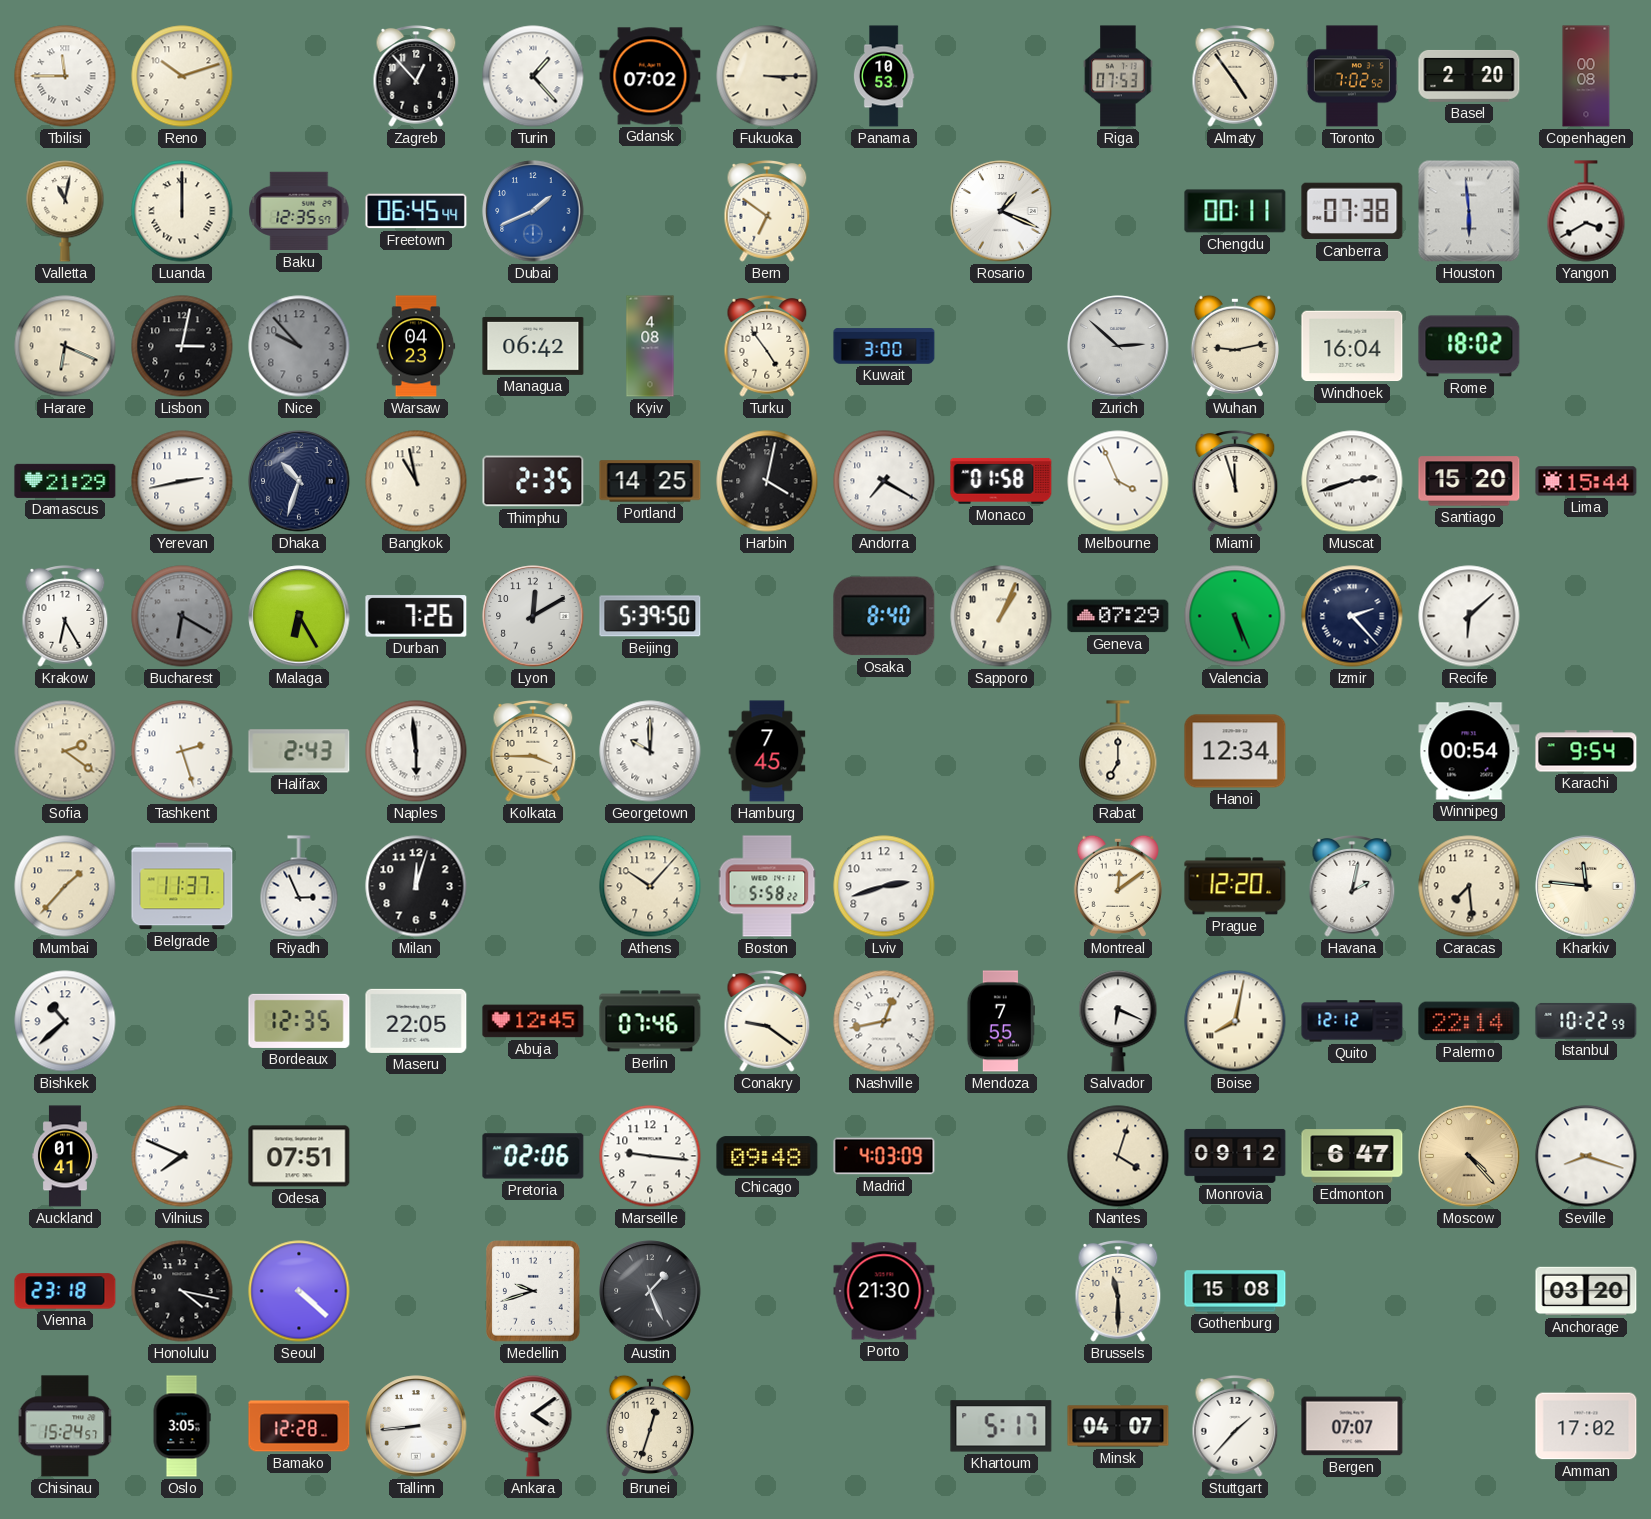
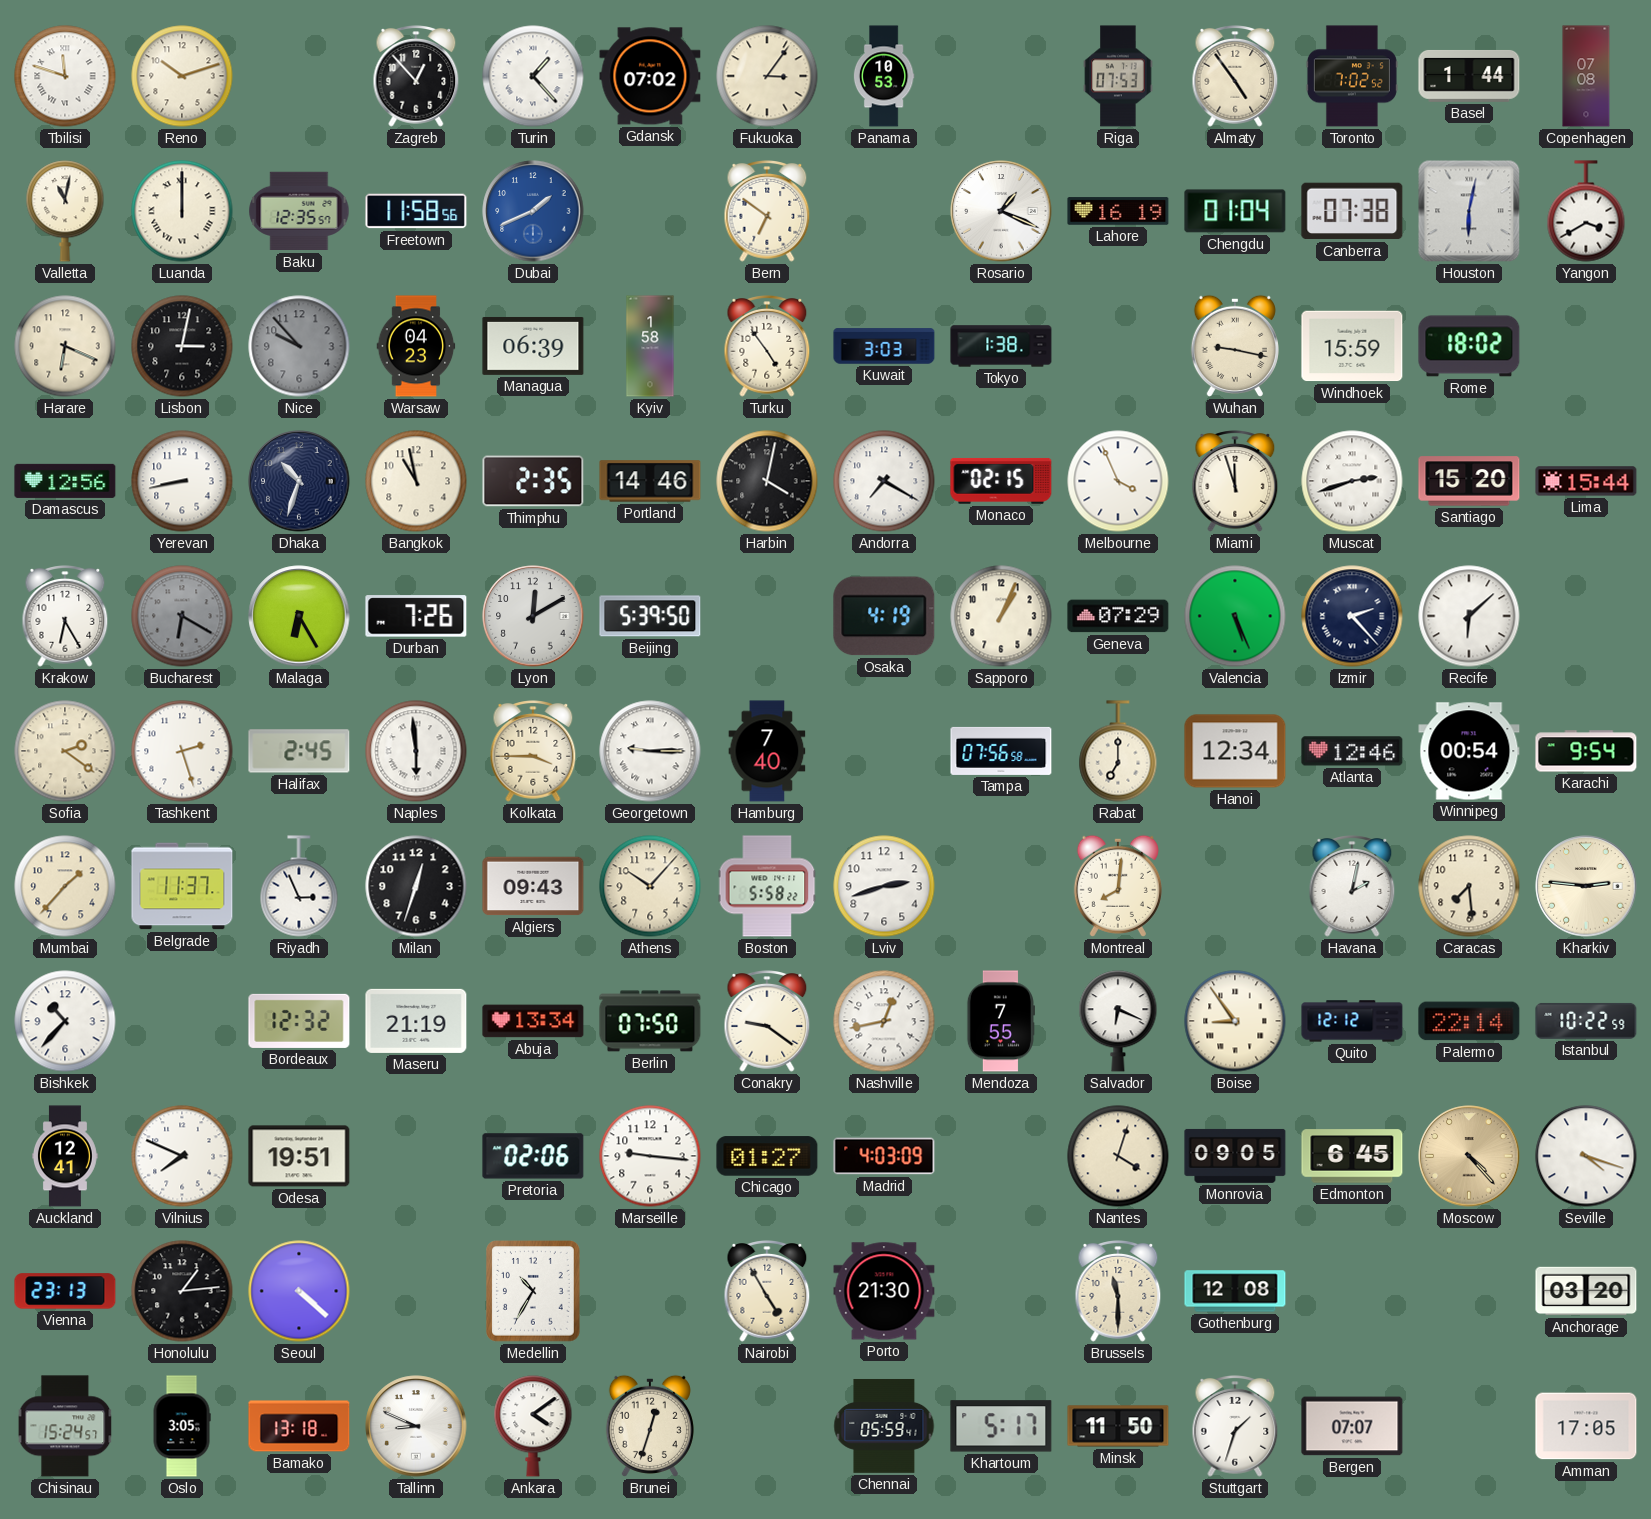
Tbilisi: 11:45 -> 11:48 (65, 76)
Fukuoka: 3:15 -> 3:06 (767, 76)
Basel: 2:20 -> 1:44 (1469, 76)
Copenhagen: 00:08 -> 07:08 (1586, 76)
Freetown: 06:45 -> 11:58 (416, 211)
Lahore: none -> 16:19 (1118, 211)
Chengdu: 00:11 -> 01:04 (1235, 211)
Houston: 5:59 -> 6:02 (1469, 211)
Managua: 06:42 -> 06:39 (533, 346)
Kyiv: 4:08 -> 1:58 (650, 346)
Kuwait: 3:00 -> 3:03 (884, 346)
Tokyo: none -> 1:38 (1001, 346)
Zurich: 2:52 -> none (1118, 346)
Wuhan: 9:13 -> 9:17 (1235, 346)
Windhoek: 16:04 -> 15:59 (1352, 346)
Damascus: 21:29 -> 12:56 (65, 481)
Yerevan: 2:43 -> 8:43 (182, 481)
Portland: 14:25 -> 14:46 (650, 481)
Monaco: 01:58 -> 02:15 (1001, 481)
Osaka: 8:40 -> 4:19 (884, 616)
Halifax: 2:43 -> 2:45 (299, 751)
Georgetown: 10:00 -> 9:15 (650, 751)
Hamburg: 7:45 -> 7:40 (767, 751)
Tampa: none -> 07:56 (1001, 751)
Atlanta: none -> 12:46 (1352, 751)
Milan: 12:03 -> 12:33 (416, 886)
Algiers: none -> 09:43 (533, 886)
Montreal: 12:09 -> 8:01 (1118, 886)
Prague: 12:20 -> none (1235, 886)
Kharkiv: 11:46 -> 2:46 (1586, 886)
Bishkek: 10:38 -> 10:37 (65, 1021)
Bordeaux: 12:35 -> 12:32 (299, 1021)
Maseru: 22:05 -> 21:19 (416, 1021)
Abuja: 12:45 -> 13:34 (533, 1021)
Berlin: 07:46 -> 07:50 (650, 1021)
Boise: 8:02 -> 8:54 (1235, 1021)
Auckland: 01:41 -> 12:41 (66, 1156)
Odesa: 07:51 -> 19:51 (299, 1156)
Chicago: 09:48 -> 01:27 (767, 1156)
Monrovia: 09:12 -> 09:05 (1235, 1156)
Edmonton: 6:47 -> 6:45 (1352, 1156)
Seville: 8:18 -> 4:18 (1586, 1156)
Vienna: 23:18 -> 23:13 (65, 1291)
Honolulu: 4:17 -> 1:14 (182, 1291)
Medellin: 9:42 -> 10:35 (534, 1291)
Austin: 1:26 -> none (650, 1291)
Nairobi: none -> 4:55 (767, 1291)
Gothenburg: 15:08 -> 12:08 (1235, 1291)
Bamako: 12:28 -> 13:18 (299, 1426)
Tallinn: 8:44 -> 8:49 (416, 1426)
Chennai: none -> 05:59 (884, 1426)
Minsk: 04:07 -> 11:50 (1118, 1426)
Stuttgart: 1:37 -> 1:33 (1235, 1426)
Amman: 17:02 -> 17:05 (1586, 1426)
